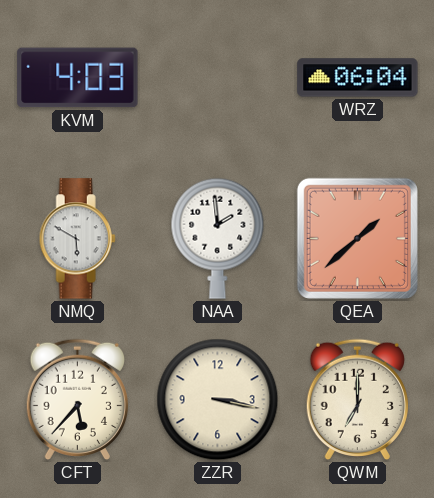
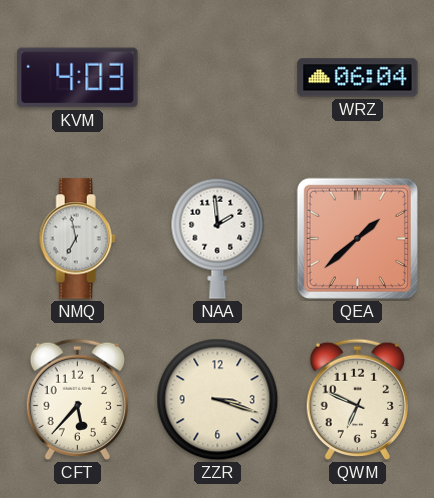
NMQ: 5:50 -> 6:58 (77, 239)
ZZR: 3:17 -> 3:18 (218, 400)
QWM: 7:00 -> 6:49 (357, 400)
